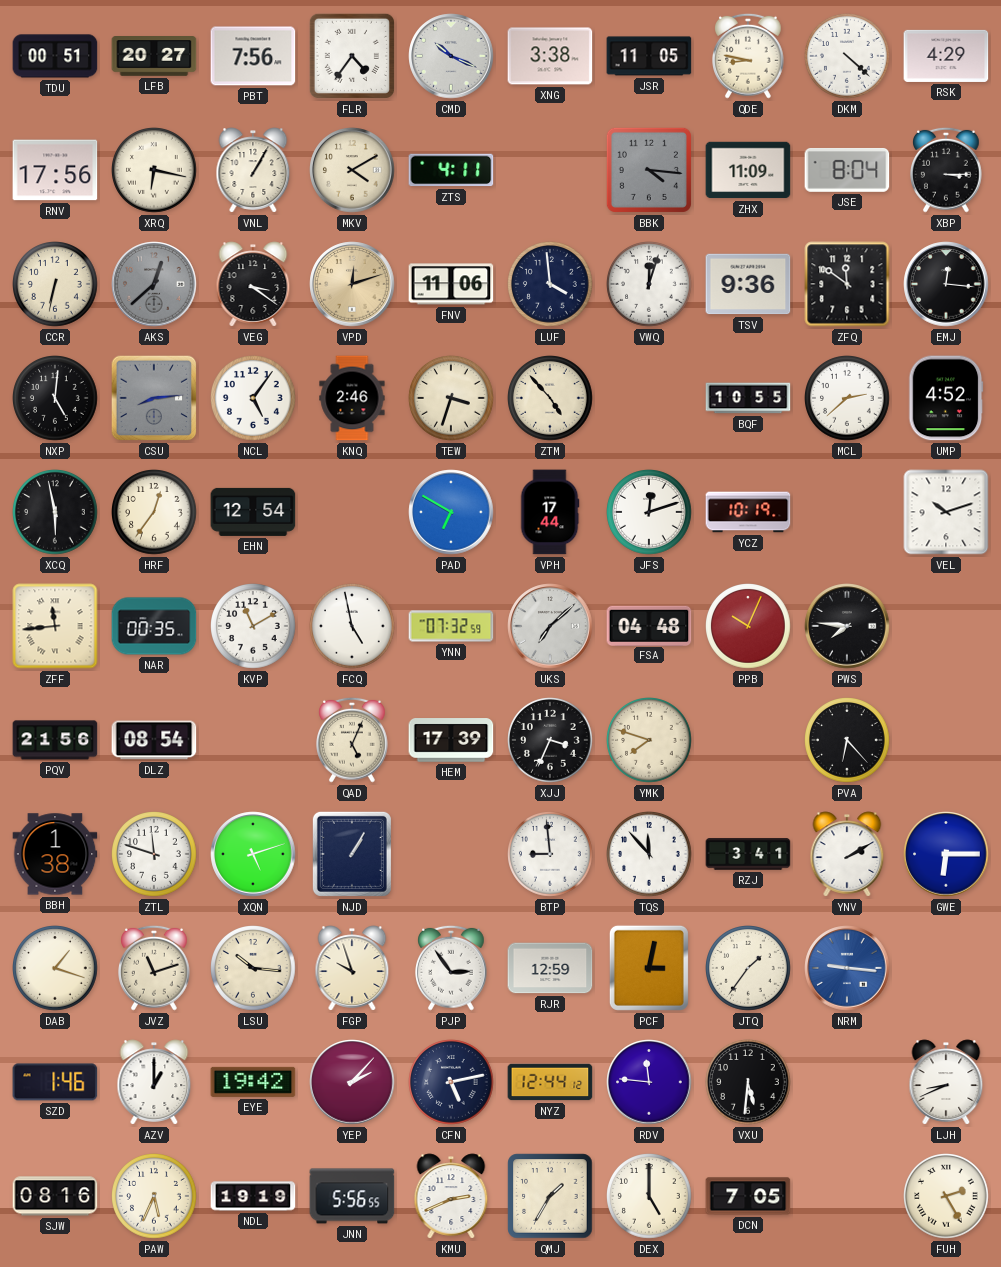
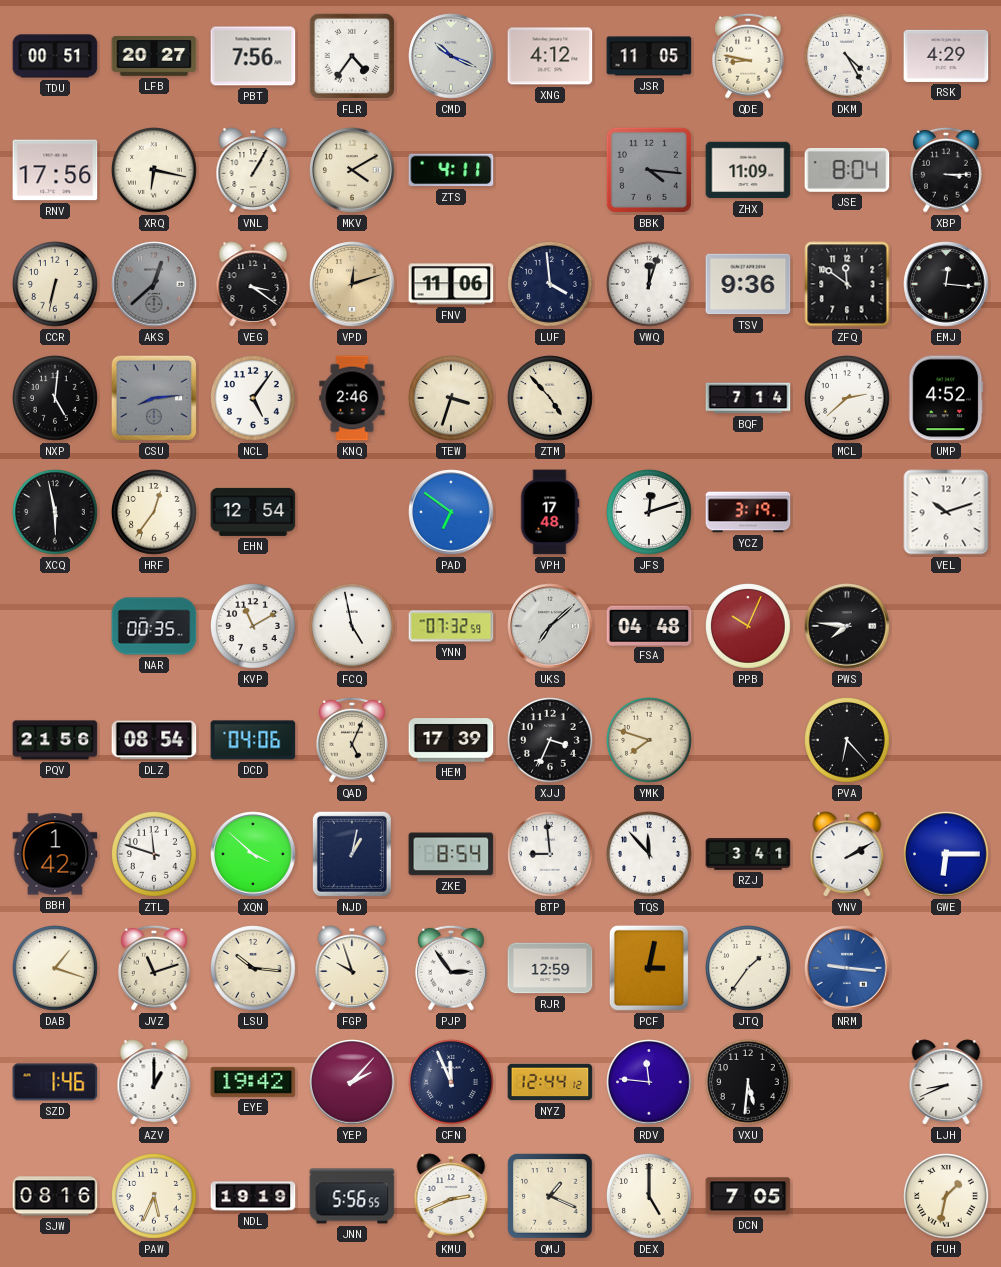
XNG: 3:38 -> 4:12 (550, 56)
DKM: 4:22 -> 4:25 (848, 57)
BQF: 10:55 -> 7:14 (748, 398)
PAD: 6:50 -> 6:51 (451, 512)
VPH: 17:44 -> 17:48 (550, 512)
YCZ: 10:19 -> 3:19 (748, 512)
ZFF: 11:44 -> none (55, 626)
DCD: none -> 04:06 (253, 740)
BBH: 1:38 -> 1:42 (55, 854)
XQN: 5:12 -> 3:52 (253, 854)
NJD: 1:05 -> 1:02 (352, 854)
ZKE: none -> 8:54 (451, 854)
CFN: 5:13 -> 11:56 (452, 1083)
QMJ: 1:35 -> 1:19 (550, 1196)
FUH: 2:25 -> 1:32 (947, 1197)
